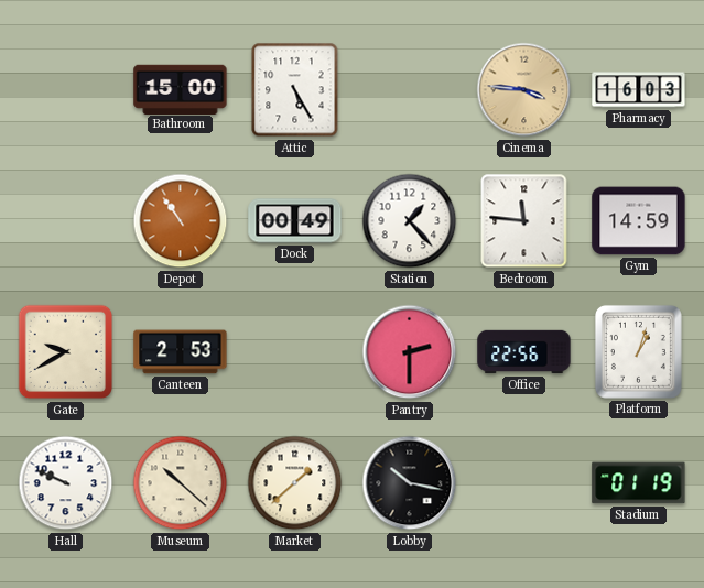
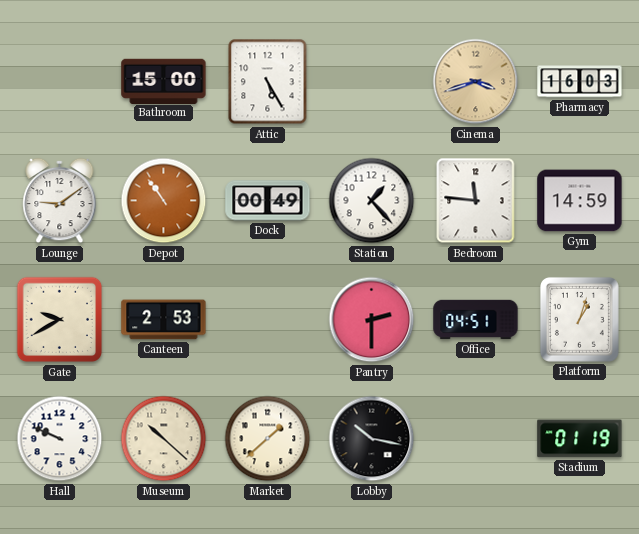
Cinema: 3:46 -> 3:42 (476, 82)
Lounge: none -> 9:09 (60, 201)
Office: 22:56 -> 04:51 (476, 320)
